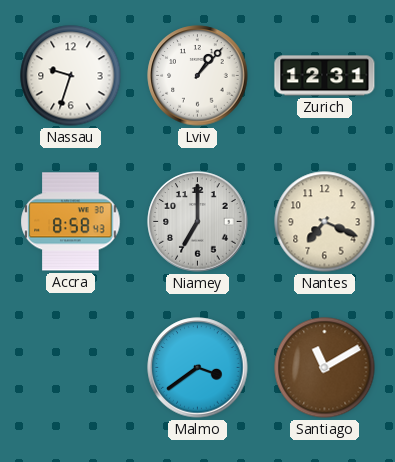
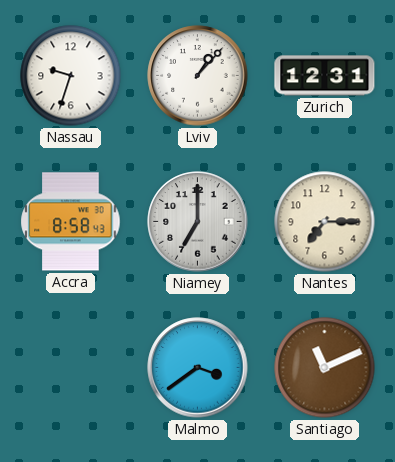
Nantes: 7:19 -> 7:15 (325, 222)
Santiago: 11:10 -> 11:11 (325, 368)
